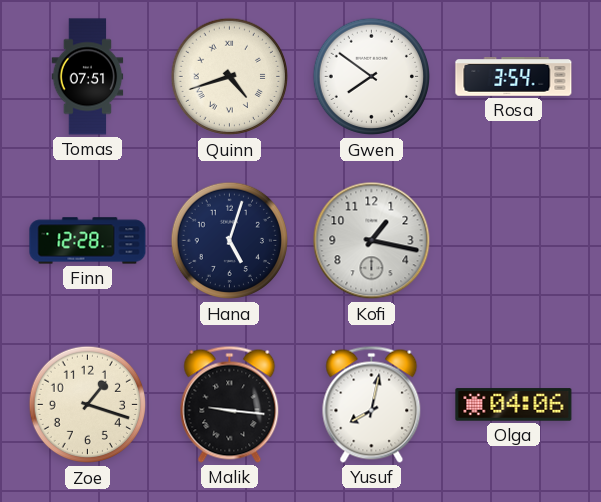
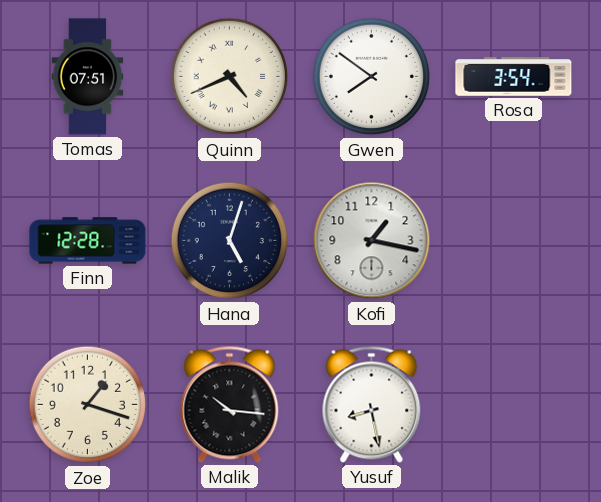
Quinn: 4:42 -> 4:41 (230, 77)
Malik: 9:16 -> 10:16 (230, 404)
Yusuf: 8:02 -> 8:28 (372, 404)
Olga: 04:06 -> none (514, 405)
